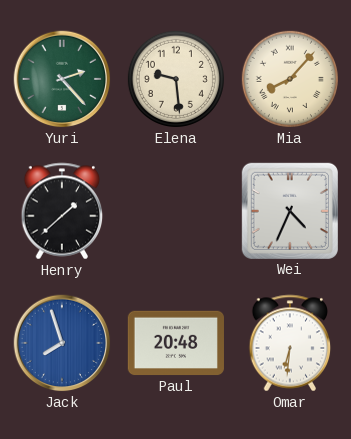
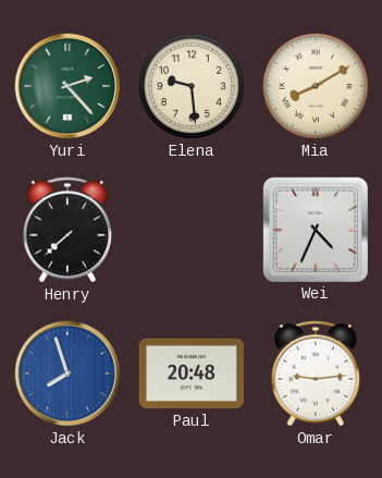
Mia: 8:07 -> 8:10 (316, 86)
Henry: 1:38 -> 7:38 (67, 230)
Omar: 6:31 -> 9:14 (316, 373)
